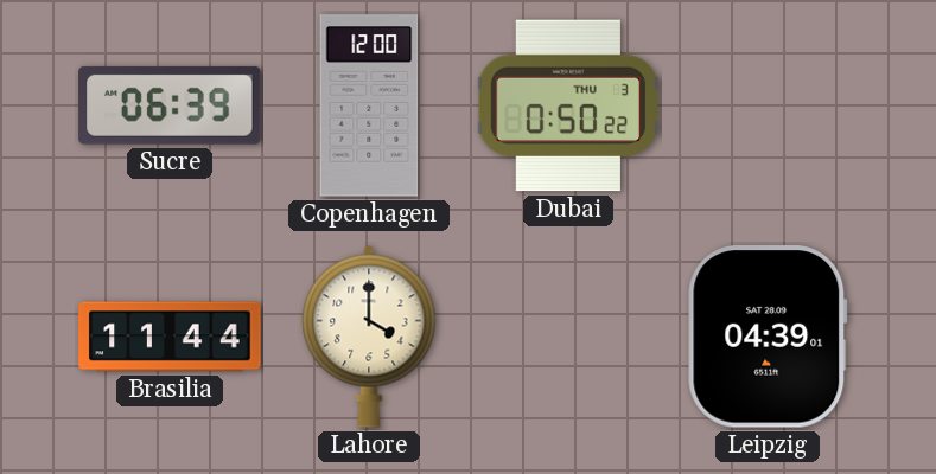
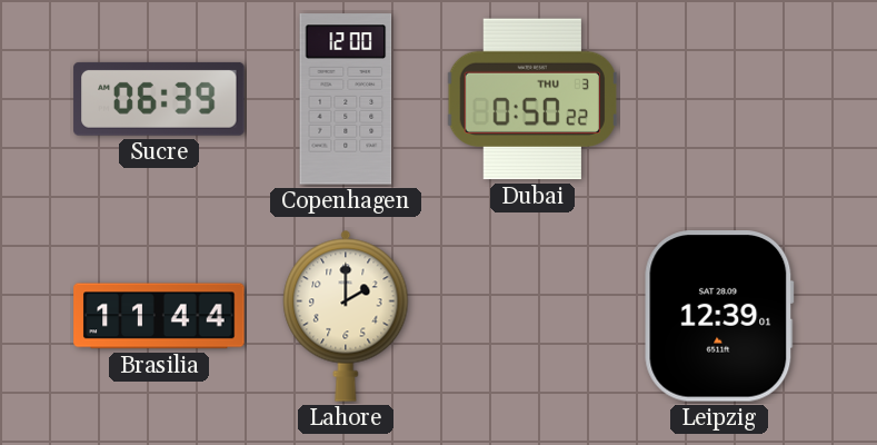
Lahore: 4:00 -> 2:00 (346, 316)
Leipzig: 04:39 -> 12:39 (719, 316)
